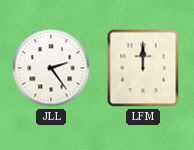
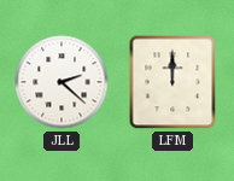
JLL: 2:24 -> 2:22 (62, 82)
